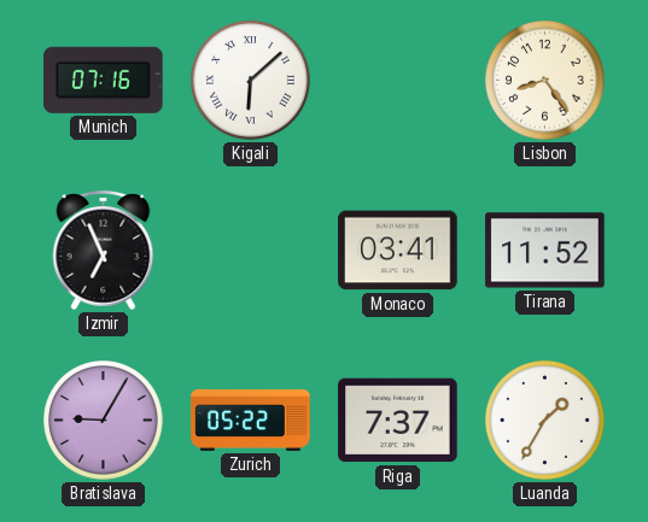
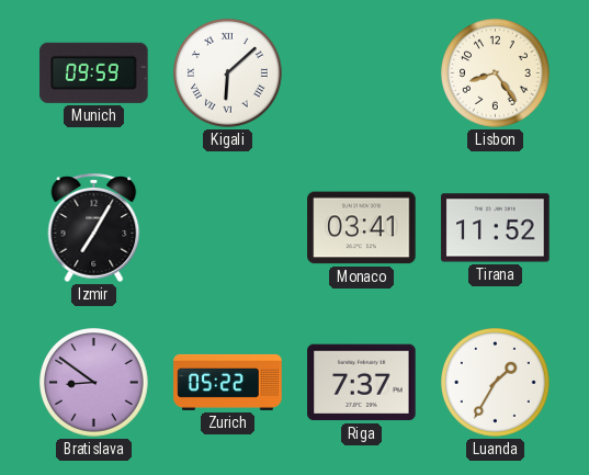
Munich: 07:16 -> 09:59 (94, 72)
Izmir: 6:56 -> 7:05 (94, 227)
Bratislava: 9:05 -> 8:51 (94, 383)
